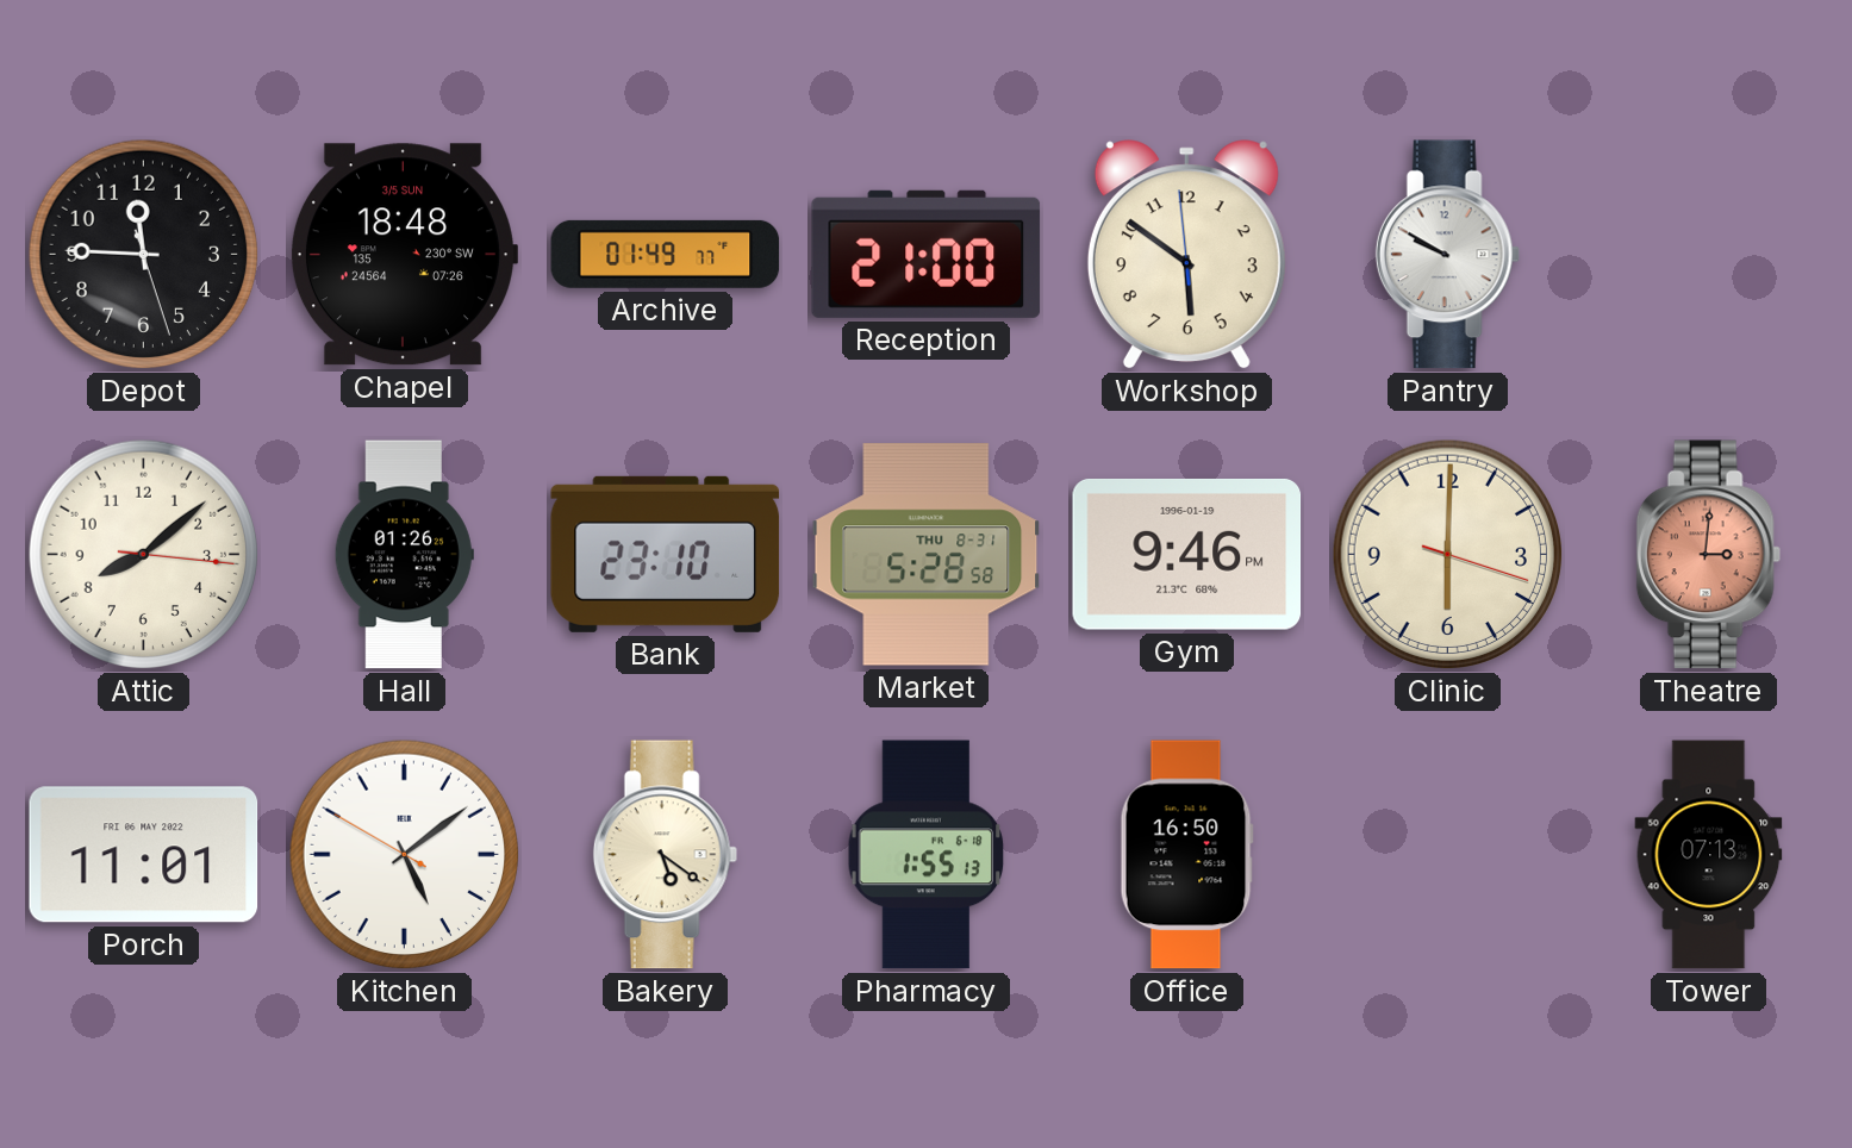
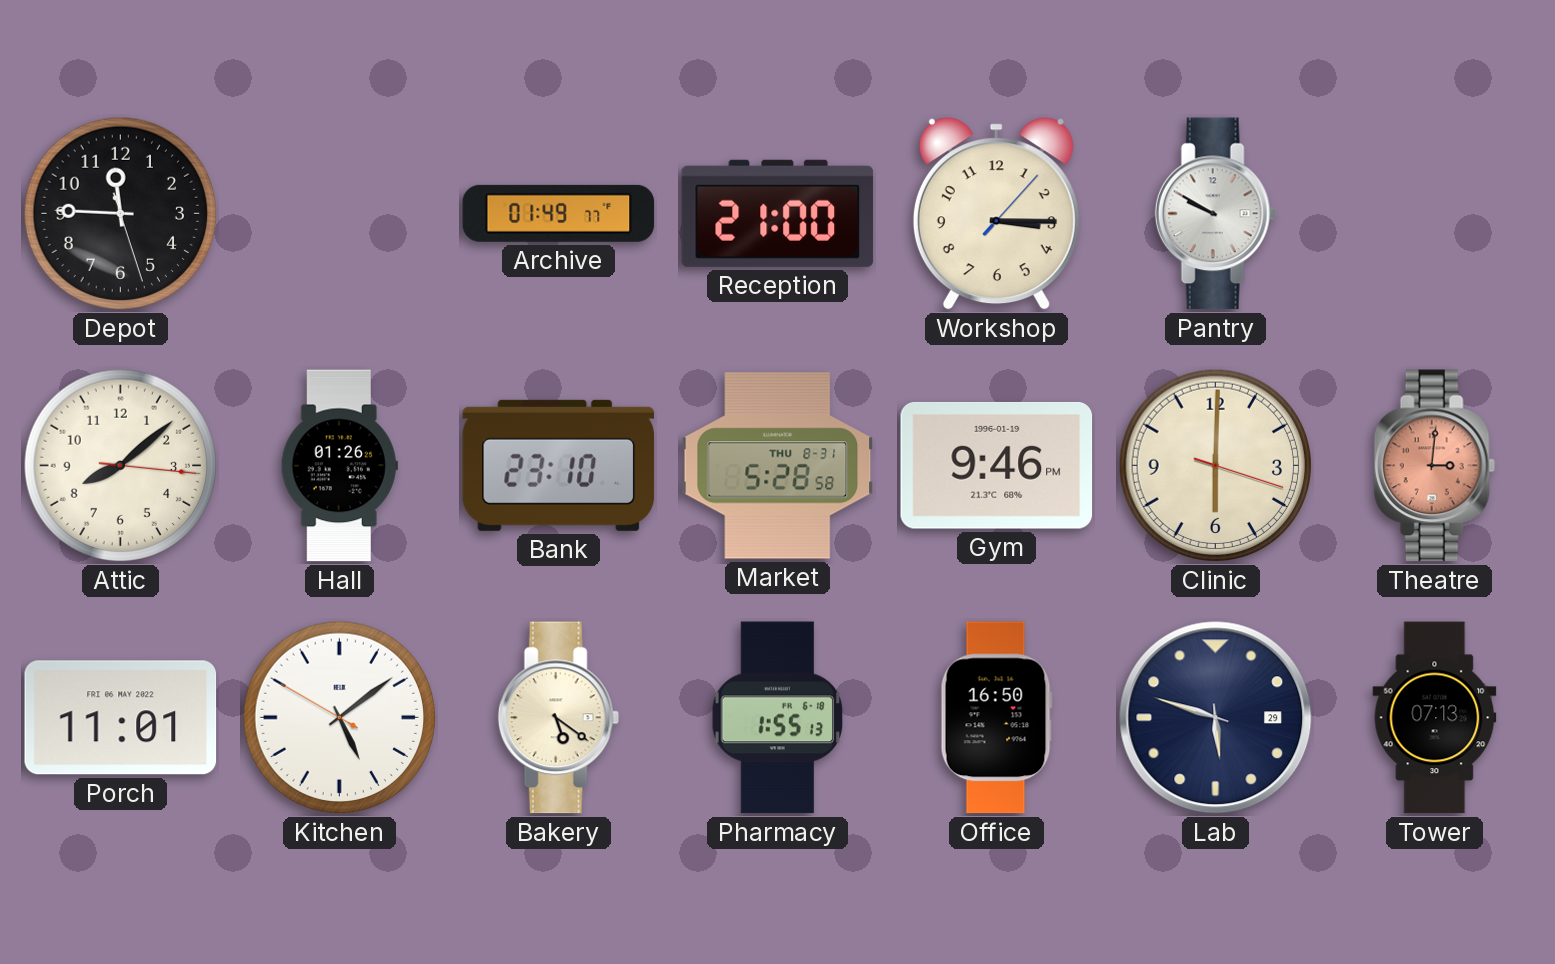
Chapel: 18:48 -> none (403, 255)
Workshop: 5:50 -> 3:15 (996, 214)
Lab: none -> 5:48 (1216, 718)
